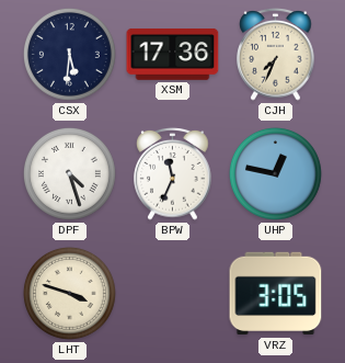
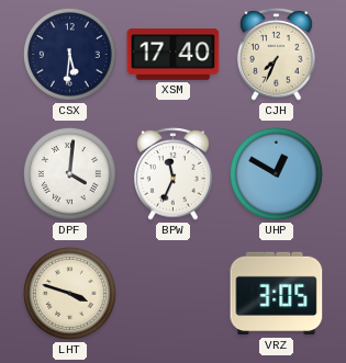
XSM: 17:36 -> 17:40 (174, 54)
DPF: 4:27 -> 4:01 (69, 173)
UHP: 12:47 -> 12:50 (276, 173)
